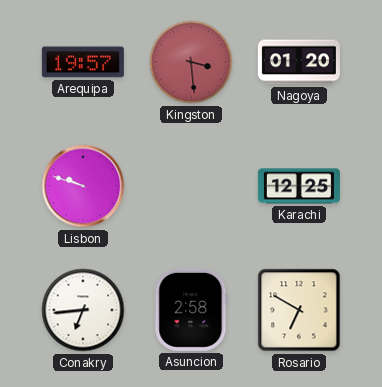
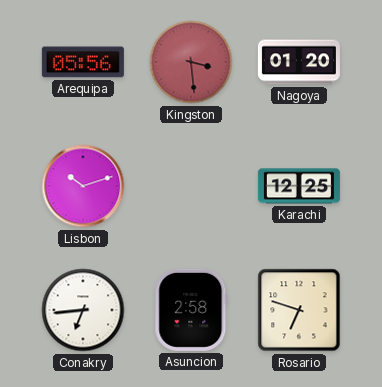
Arequipa: 19:57 -> 05:56 (83, 62)
Lisbon: 9:48 -> 10:12 (83, 186)
Rosario: 6:50 -> 6:48 (299, 310)
